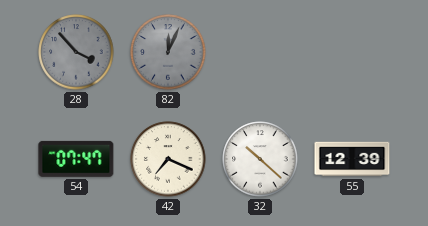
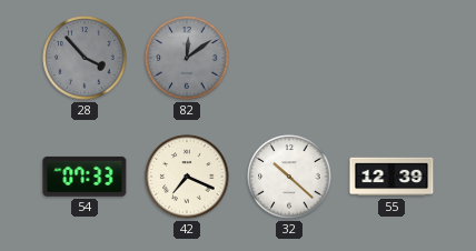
82: 12:04 -> 12:09 (187, 58)
54: 07:47 -> 07:33 (85, 177)
